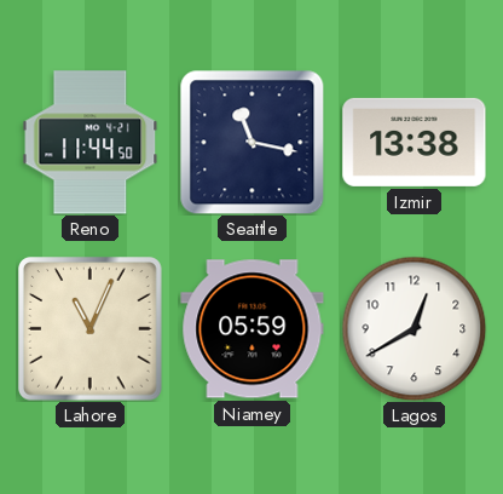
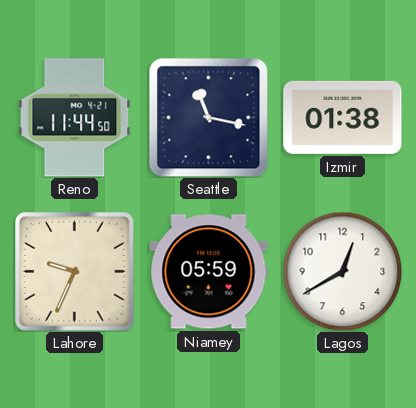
Izmir: 13:38 -> 01:38 (343, 117)
Lahore: 11:04 -> 9:34 (75, 272)
